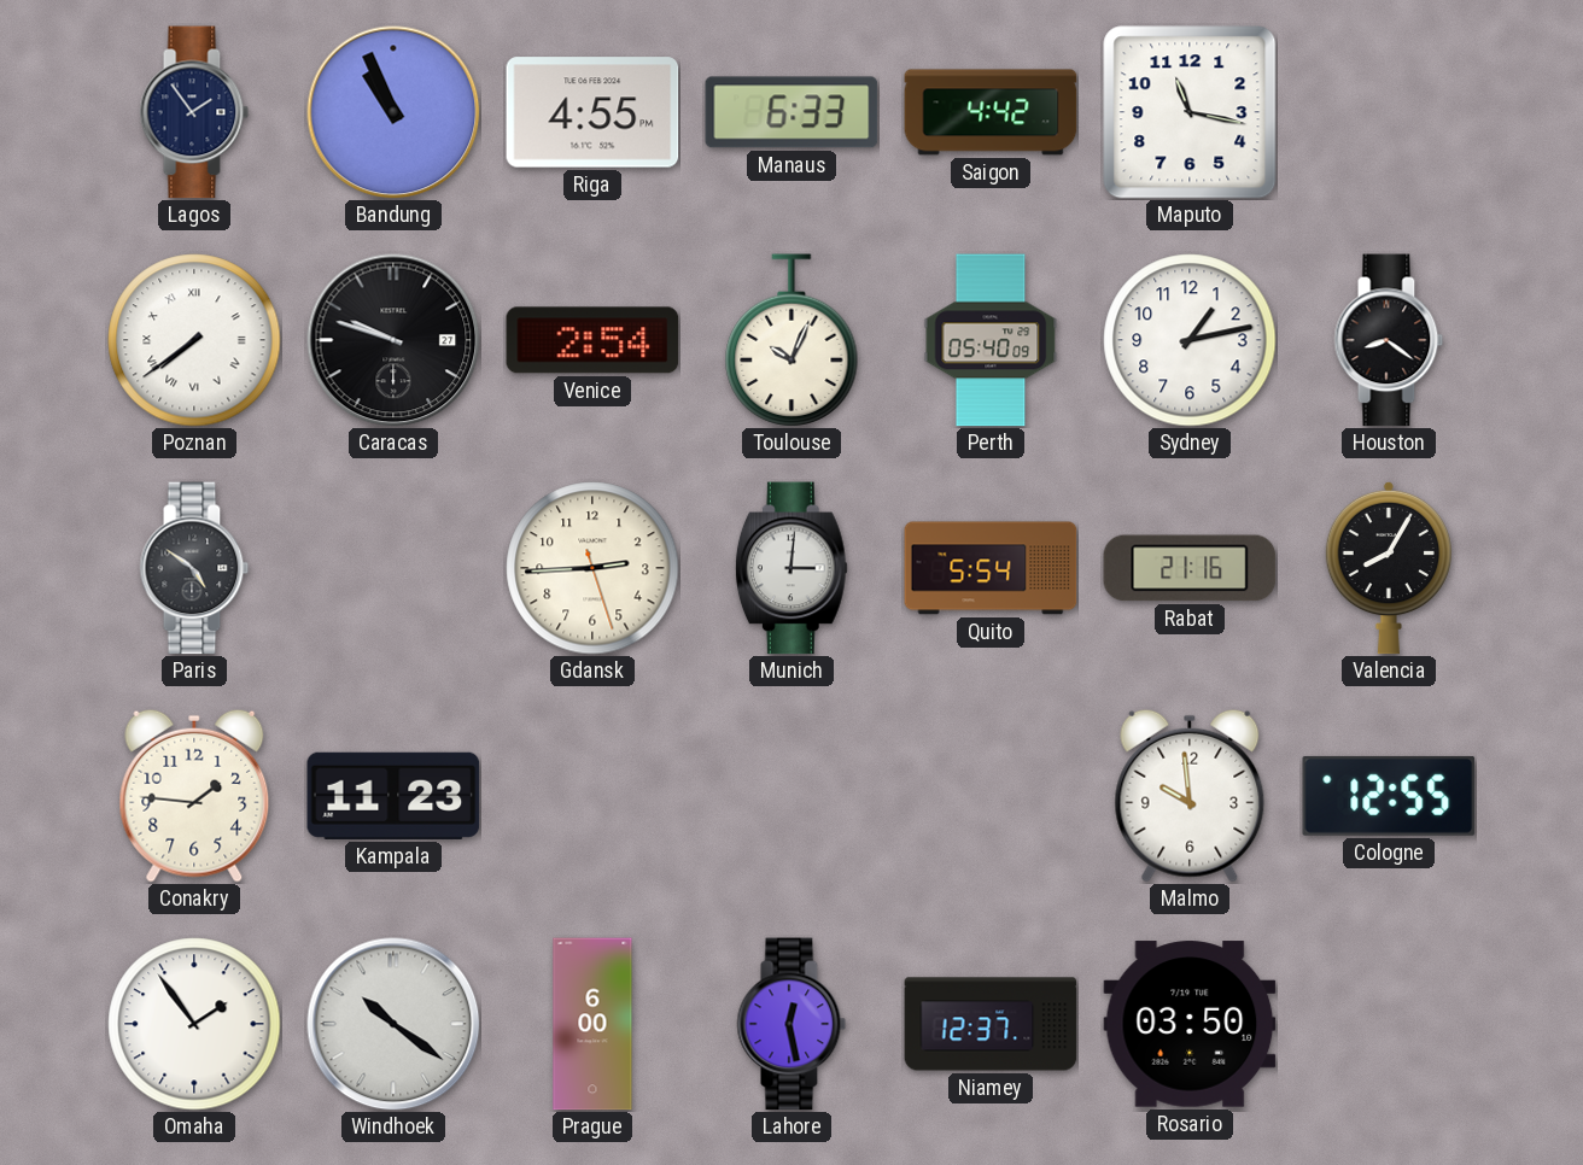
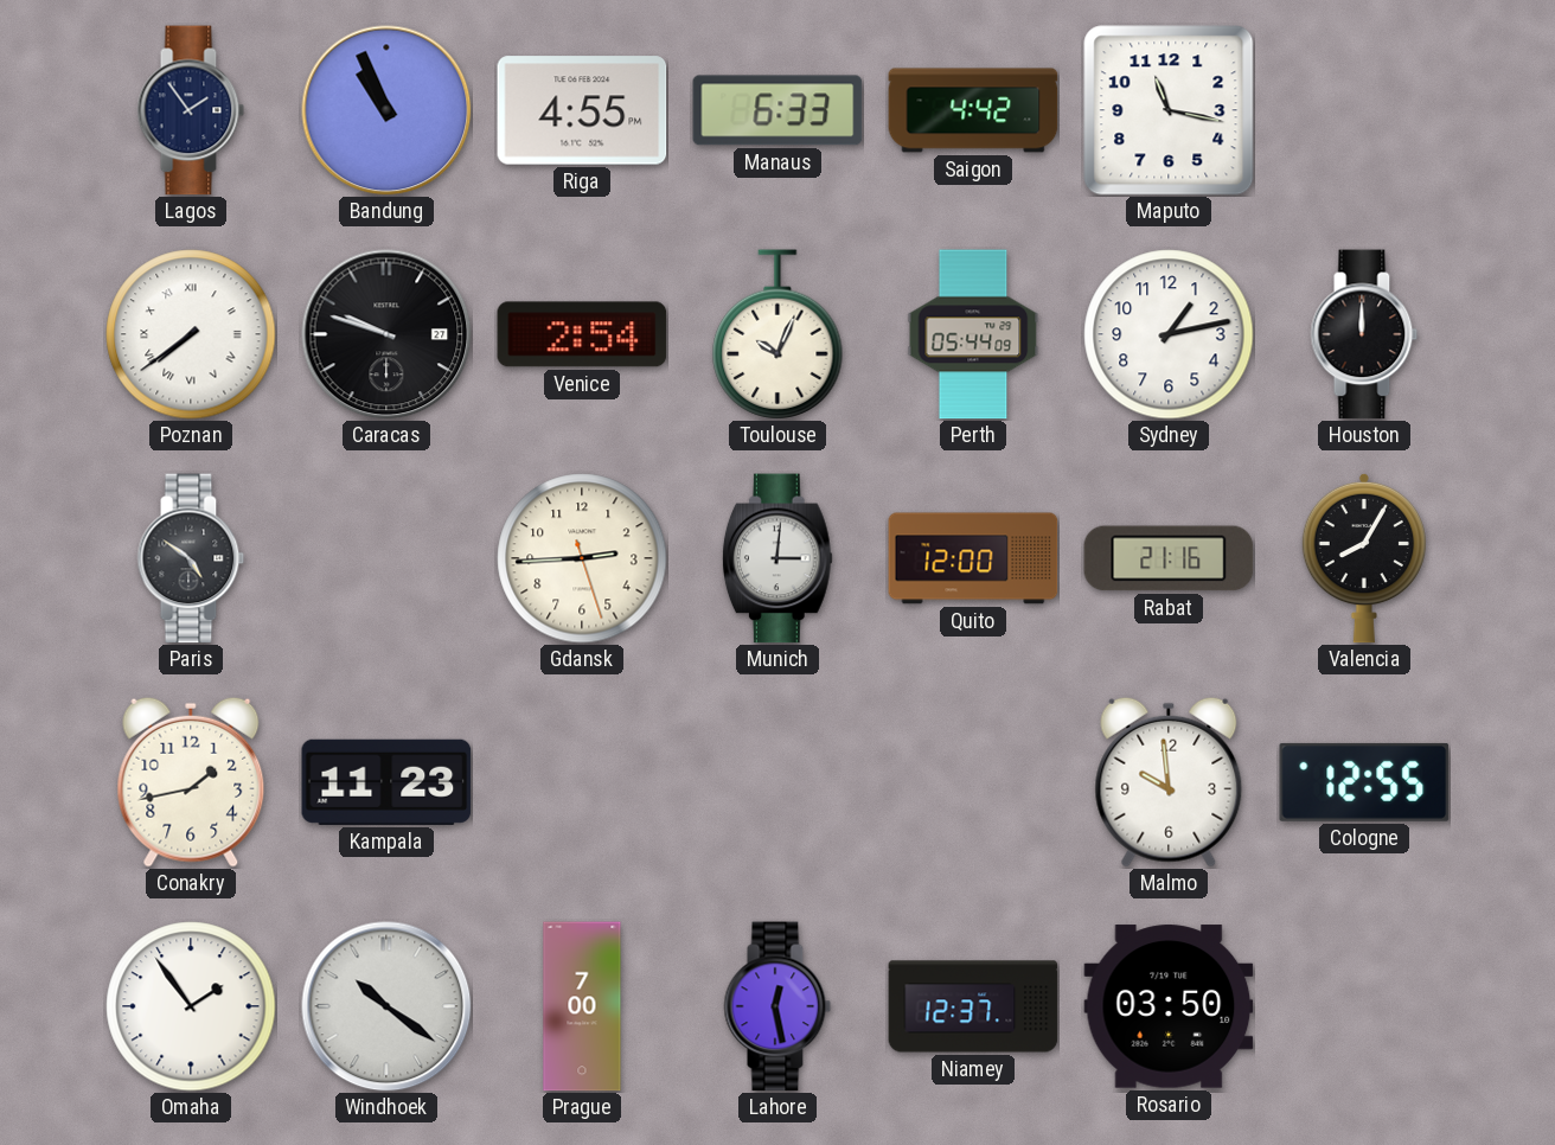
Perth: 05:40 -> 05:44 (973, 334)
Houston: 8:21 -> 12:00 (1364, 334)
Quito: 5:54 -> 12:00 (973, 558)
Conakry: 1:46 -> 1:43 (191, 782)
Prague: 6:00 -> 7:00 (582, 1006)
